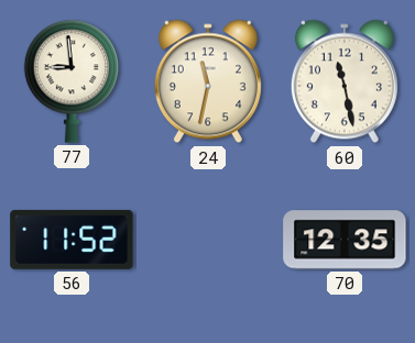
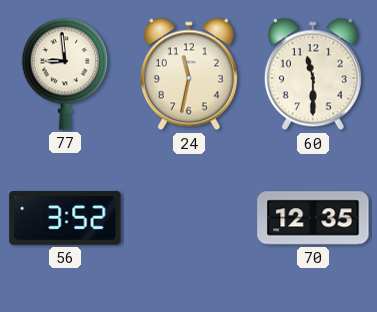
60: 11:28 -> 11:30 (313, 74)
56: 11:52 -> 3:52 (65, 218)
